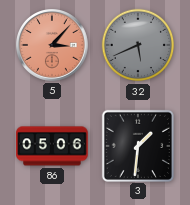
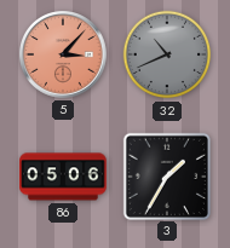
32: 5:41 -> 10:41 (167, 54)
3: 1:31 -> 1:35 (166, 175)
